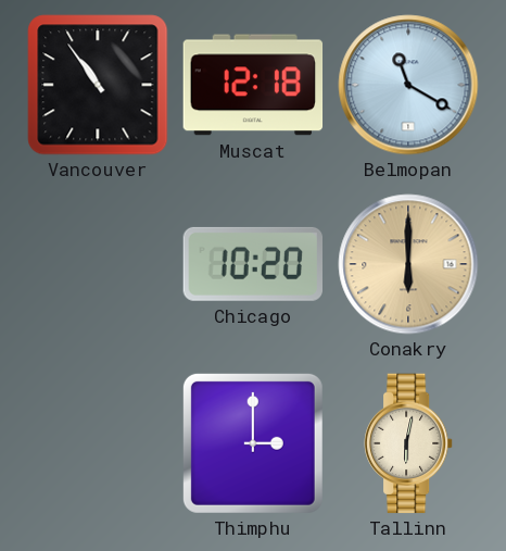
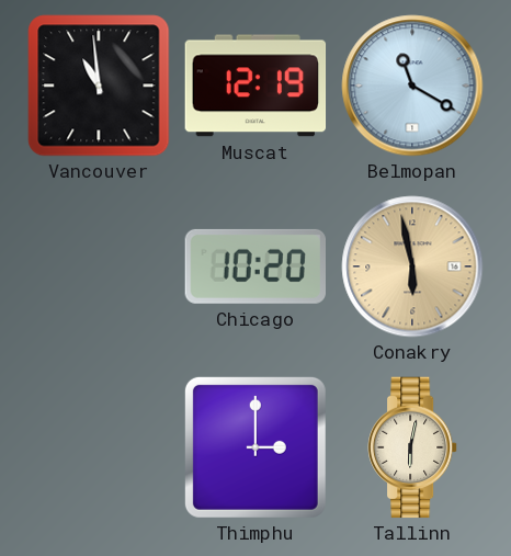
Vancouver: 10:54 -> 10:59 (99, 86)
Muscat: 12:18 -> 12:19 (256, 86)
Conakry: 6:00 -> 5:58 (412, 266)
